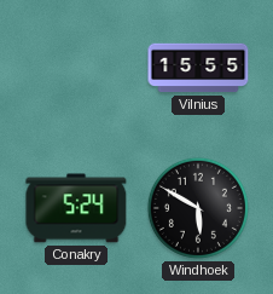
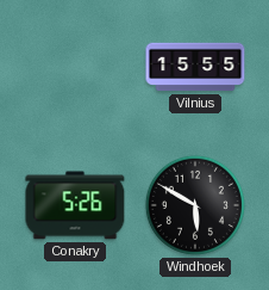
Conakry: 5:24 -> 5:26 (75, 205)
